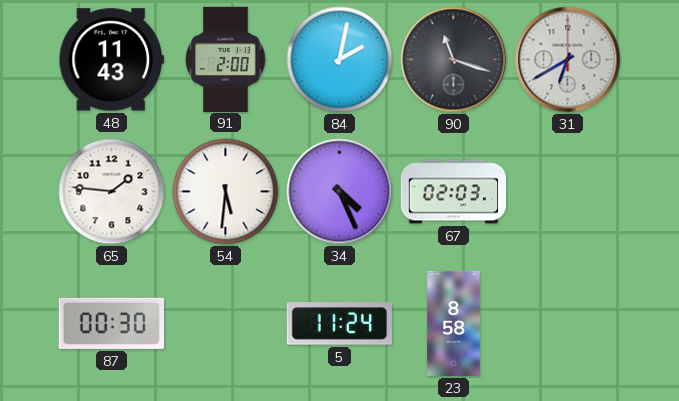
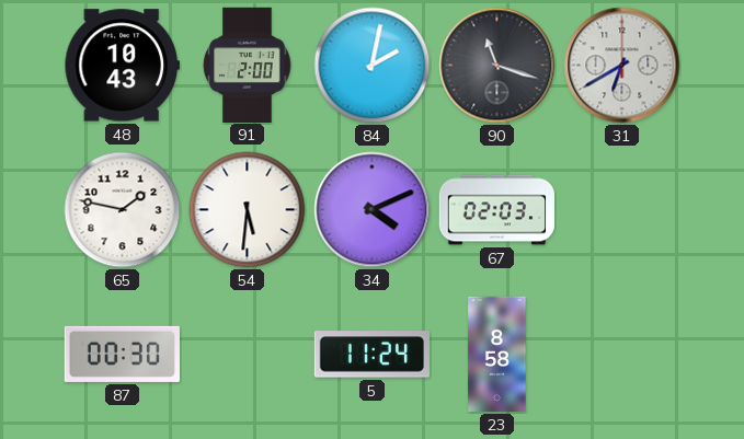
48: 11:43 -> 10:43 (122, 66)
65: 1:46 -> 1:47 (123, 210)
34: 4:26 -> 4:11 (373, 210)
